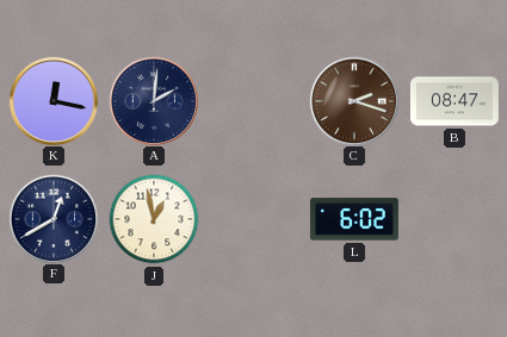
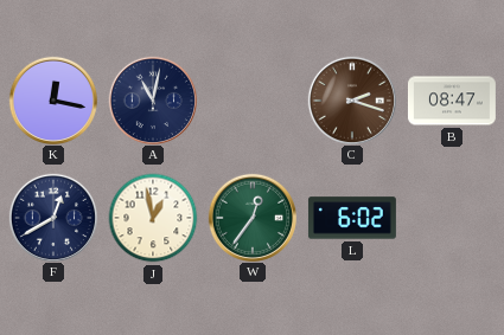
A: 2:01 -> 11:02 (152, 99)
W: none -> 12:36 (251, 217)
